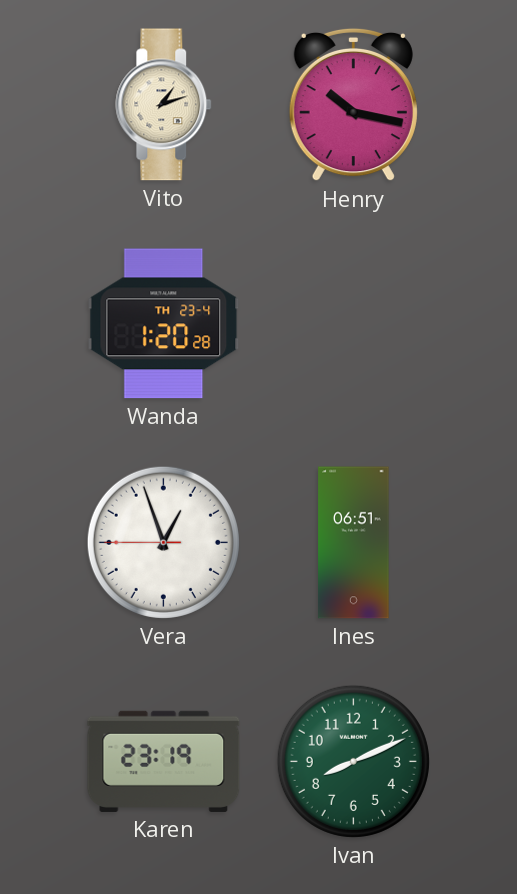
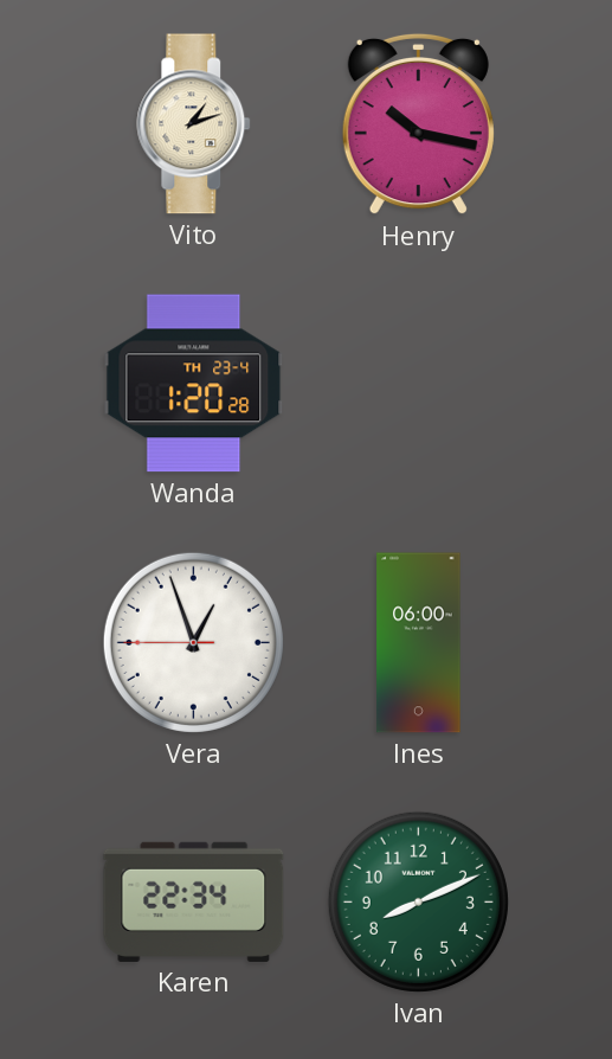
Ines: 06:51 -> 06:00 (419, 643)
Karen: 23:19 -> 22:34 (194, 901)
